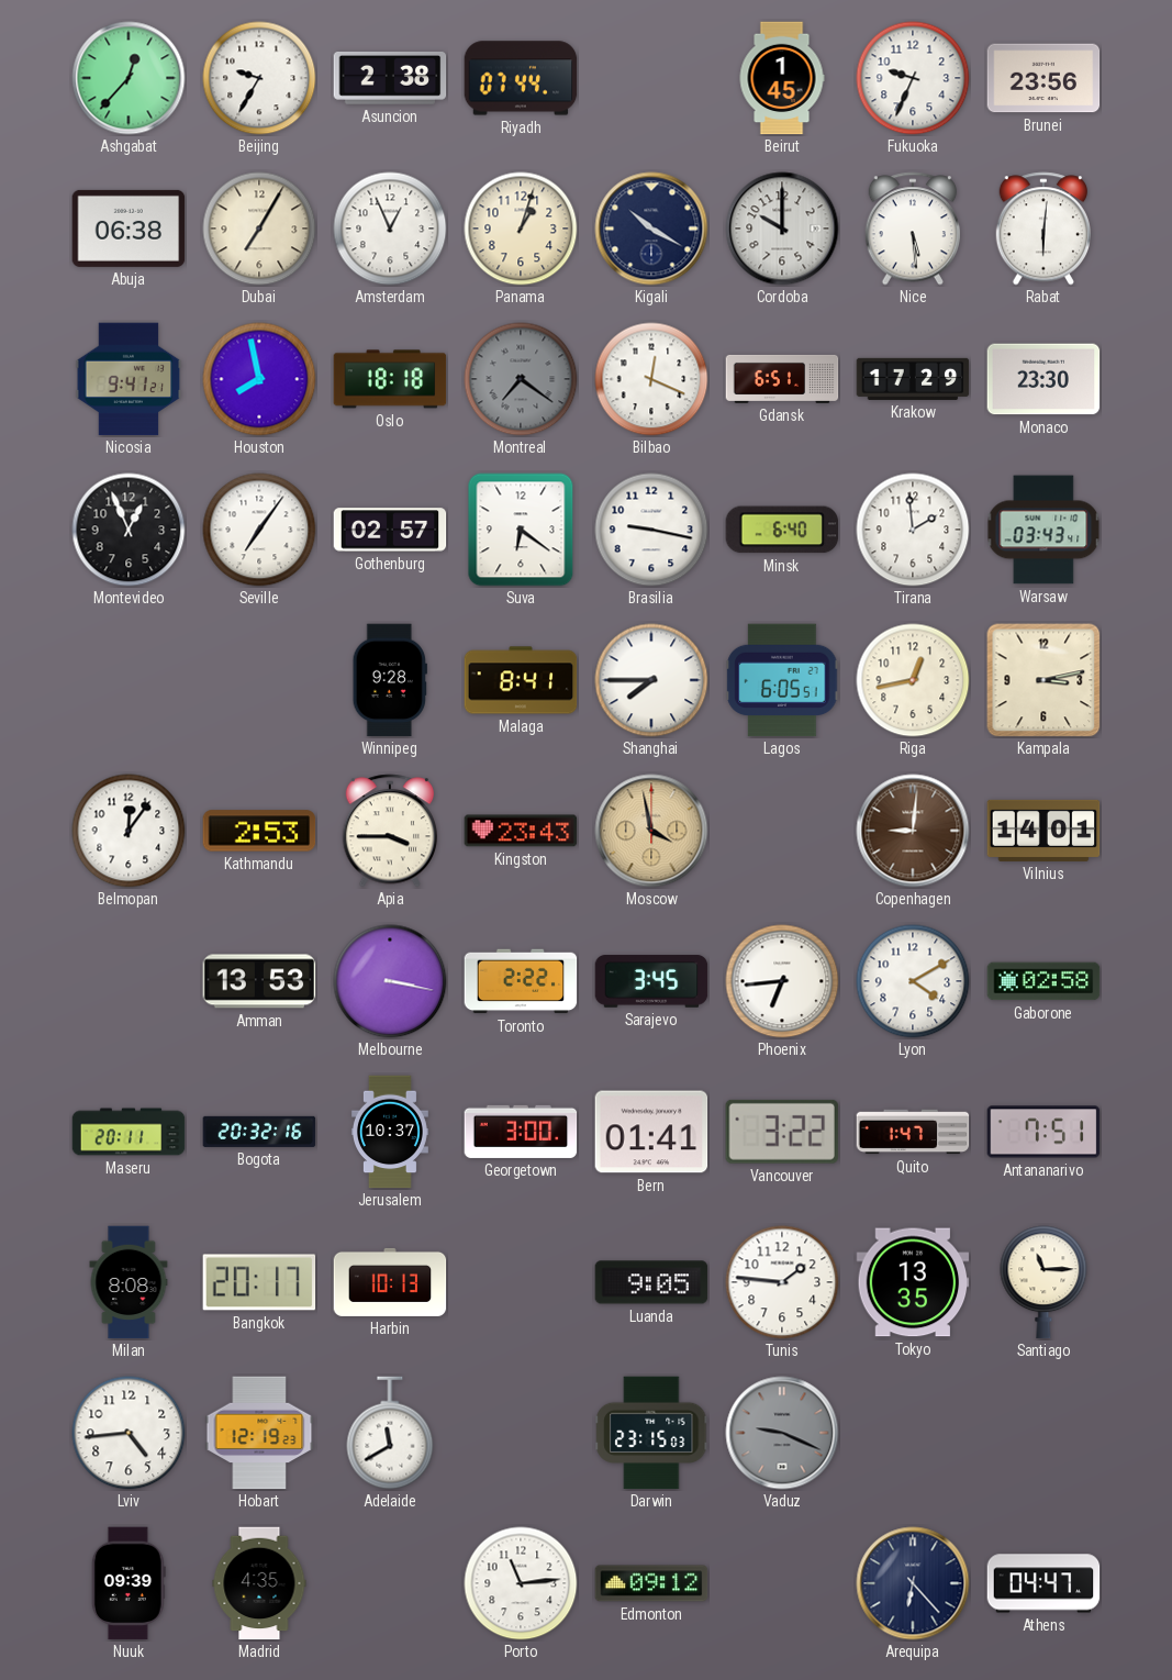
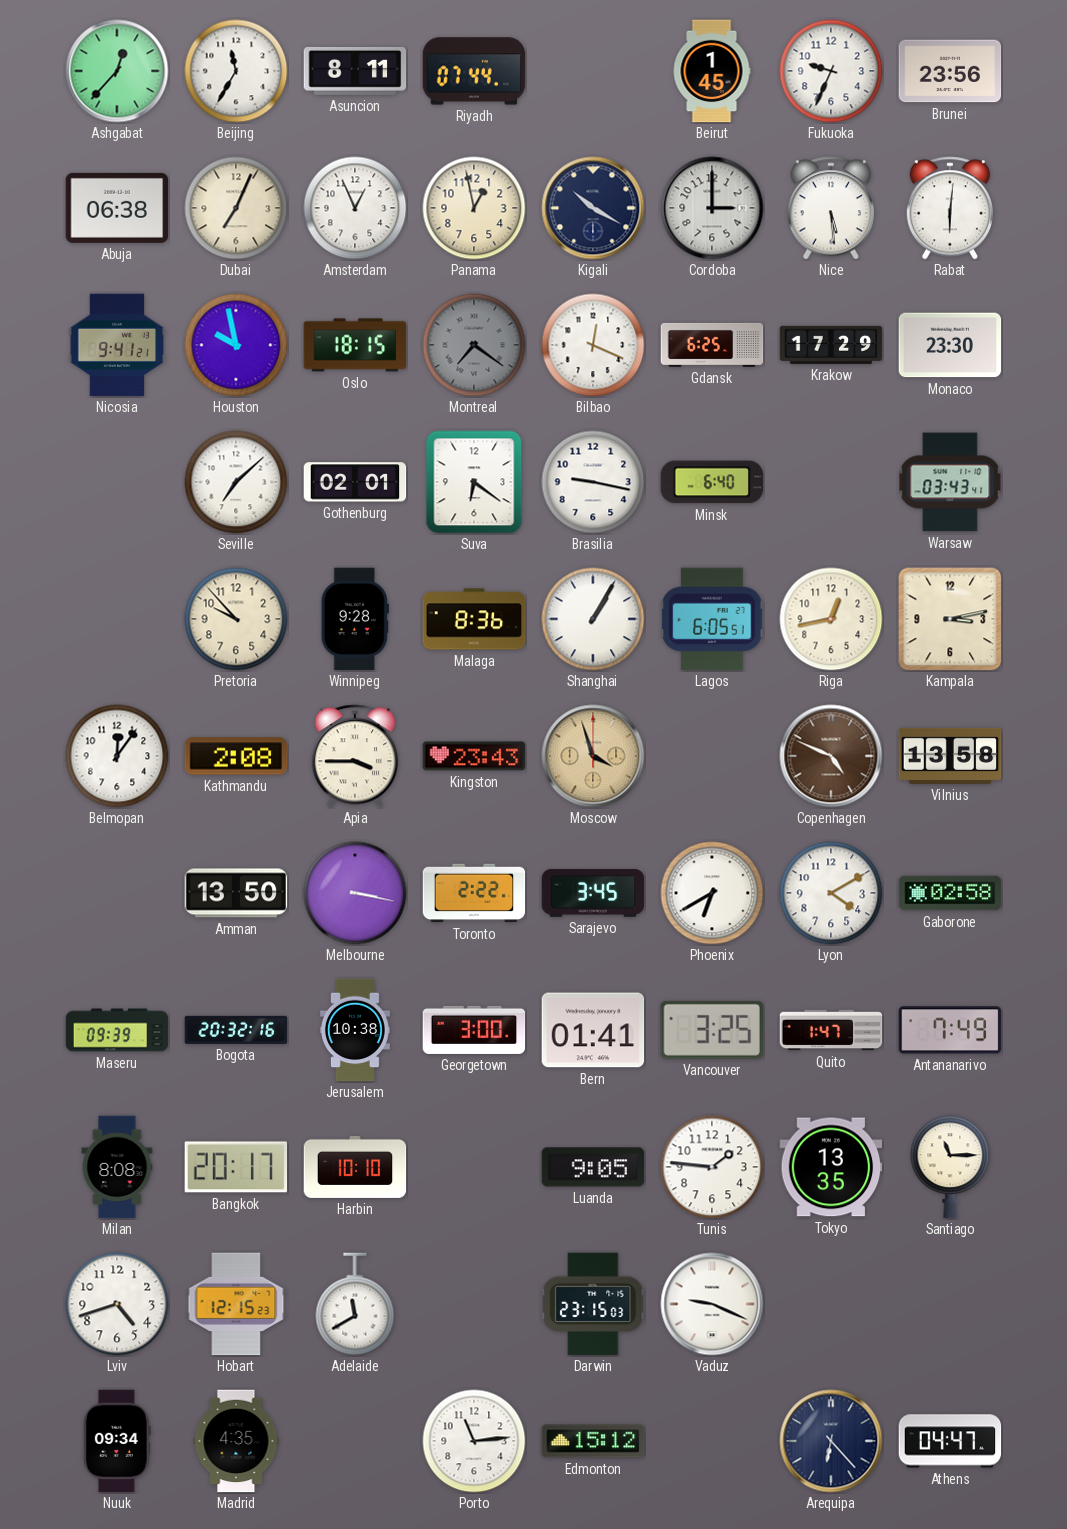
Beijing: 9:35 -> 11:35 (236, 71)
Asuncion: 2:38 -> 8:11 (355, 71)
Dubai: 7:05 -> 7:04 (236, 208)
Panama: 1:03 -> 12:58 (474, 208)
Cordoba: 10:00 -> 3:00 (712, 208)
Houston: 7:58 -> 9:58 (236, 345)
Oslo: 18:18 -> 18:15 (355, 345)
Gdansk: 6:51 -> 6:25 (712, 345)
Montevideo: 12:56 -> none (129, 530)
Seville: 7:06 -> 7:08 (236, 482)
Gothenburg: 02:57 -> 02:01 (355, 482)
Tirana: 1:59 -> none (913, 530)
Pretoria: none -> 9:53 (236, 619)
Malaga: 8:41 -> 8:36 (474, 619)
Shanghai: 7:45 -> 1:05 (593, 619)
Kathmandu: 2:53 -> 2:08 (236, 756)
Moscow: 3:58 -> 3:57 (593, 756)
Copenhagen: 9:01 -> 4:49 (831, 756)
Vilnius: 14:01 -> 13:58 (950, 756)
Amman: 13:53 -> 13:50 (236, 893)
Phoenix: 6:44 -> 6:40 (712, 893)
Maseru: 20:11 -> 09:39 (117, 1030)
Jerusalem: 10:37 -> 10:38 (355, 1030)
Vancouver: 3:22 -> 3:25 (712, 1030)
Antananarivo: 7:51 -> 7:49 (950, 1030)
Harbin: 10:13 -> 10:10 (355, 1167)
Lviv: 4:44 -> 4:42 (117, 1304)
Hobart: 12:19 -> 12:15 (236, 1304)
Vaduz dial: grey -> white (712, 1304)
Nuuk: 09:39 -> 09:34 (117, 1441)
Edmonton: 09:12 -> 15:12 (593, 1441)
